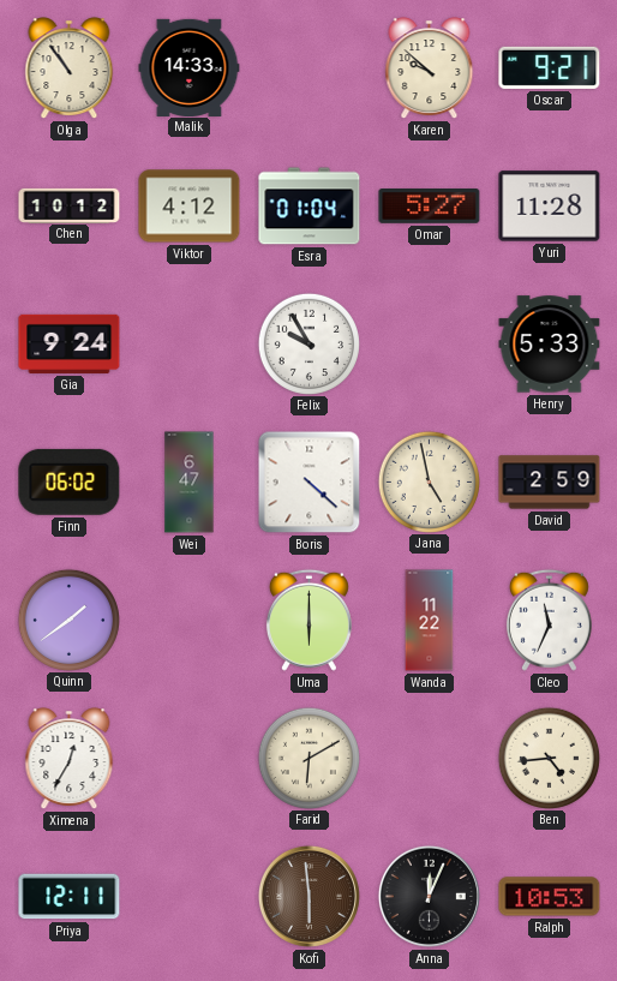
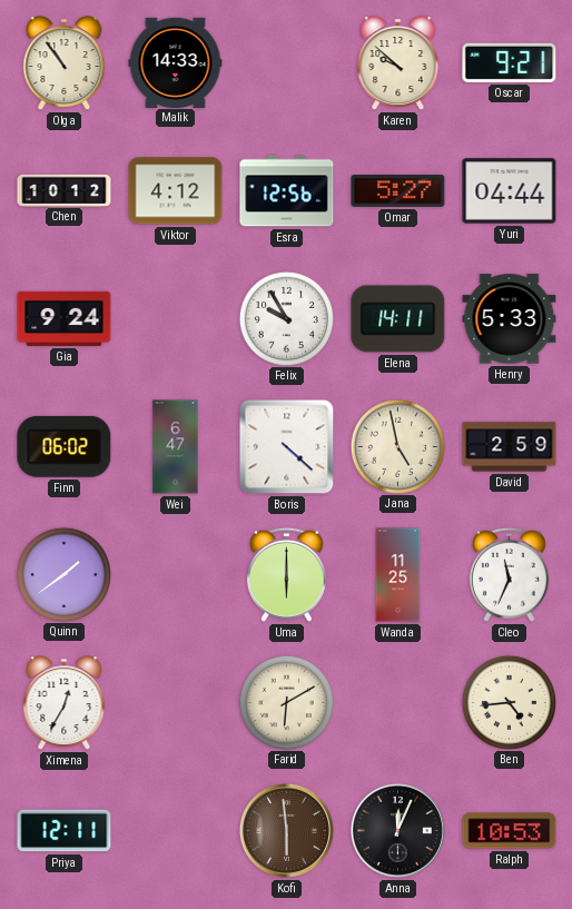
Esra: 01:04 -> 12:56 (287, 191)
Yuri: 11:28 -> 04:44 (510, 191)
Elena: none -> 14:11 (398, 319)
Wanda: 11:22 -> 11:25 (398, 575)
